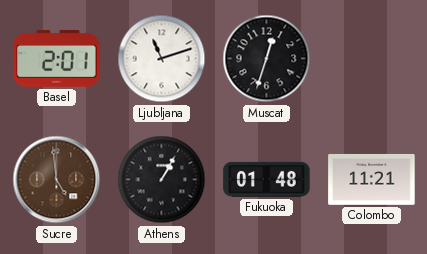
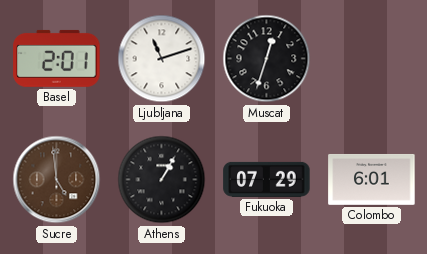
Fukuoka: 01:48 -> 07:29 (267, 179)
Colombo: 11:21 -> 6:01 (372, 180)
